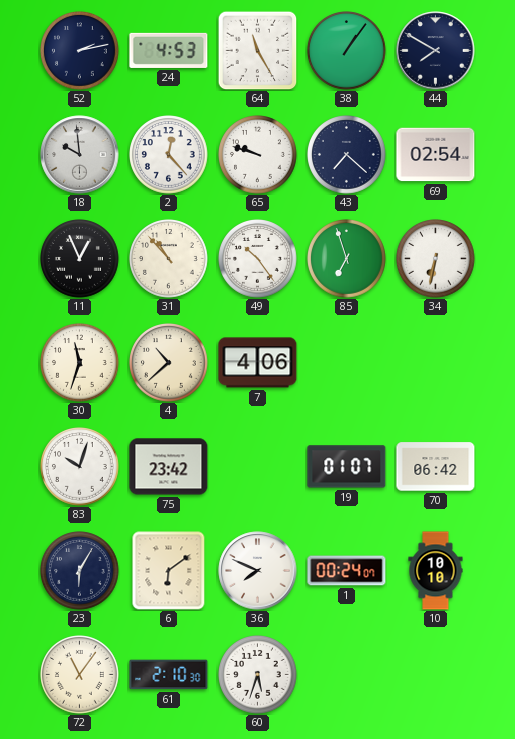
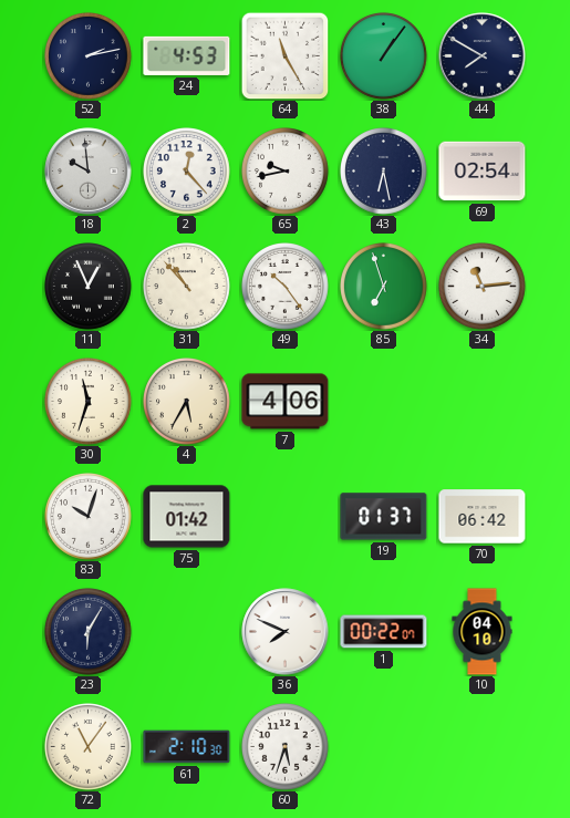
65: 9:48 -> 9:43 (286, 172)
43: 7:22 -> 6:28 (384, 172)
34: 6:32 -> 11:14 (483, 287)
4: 10:38 -> 5:35 (187, 402)
75: 23:42 -> 01:42 (187, 517)
19: 01:07 -> 01:37 (384, 517)
6: 6:09 -> none (169, 571)
1: 00:24 -> 00:22 (384, 632)
10: 10:10 -> 04:10 (483, 632)
